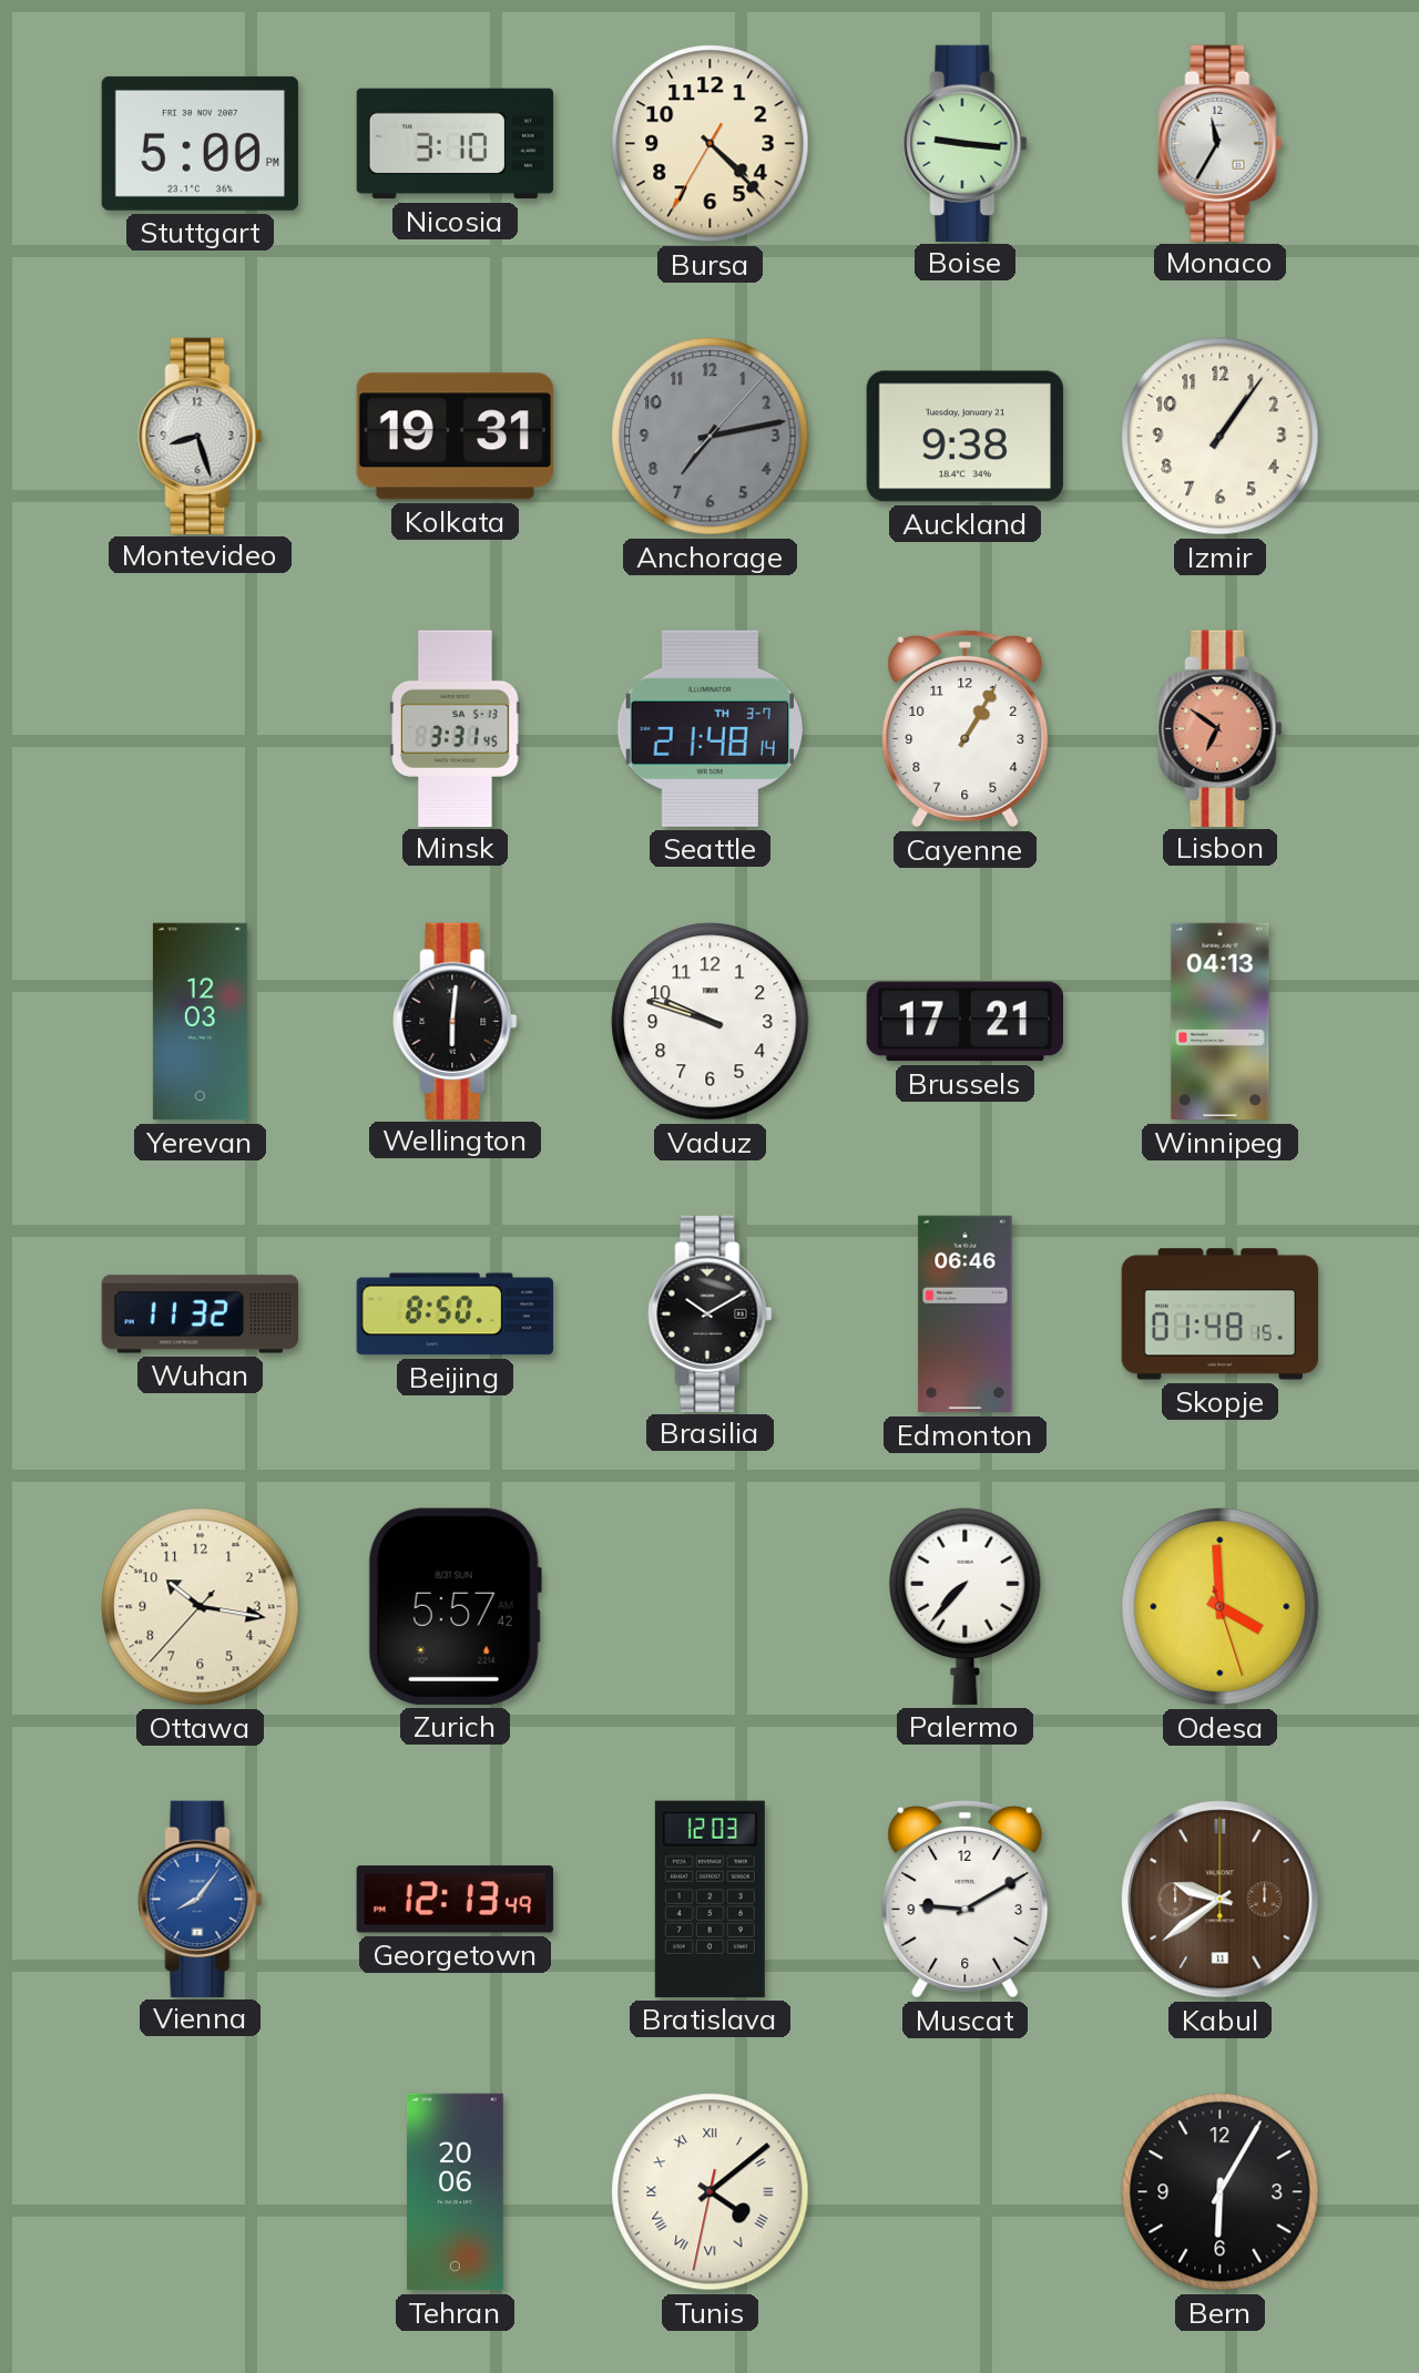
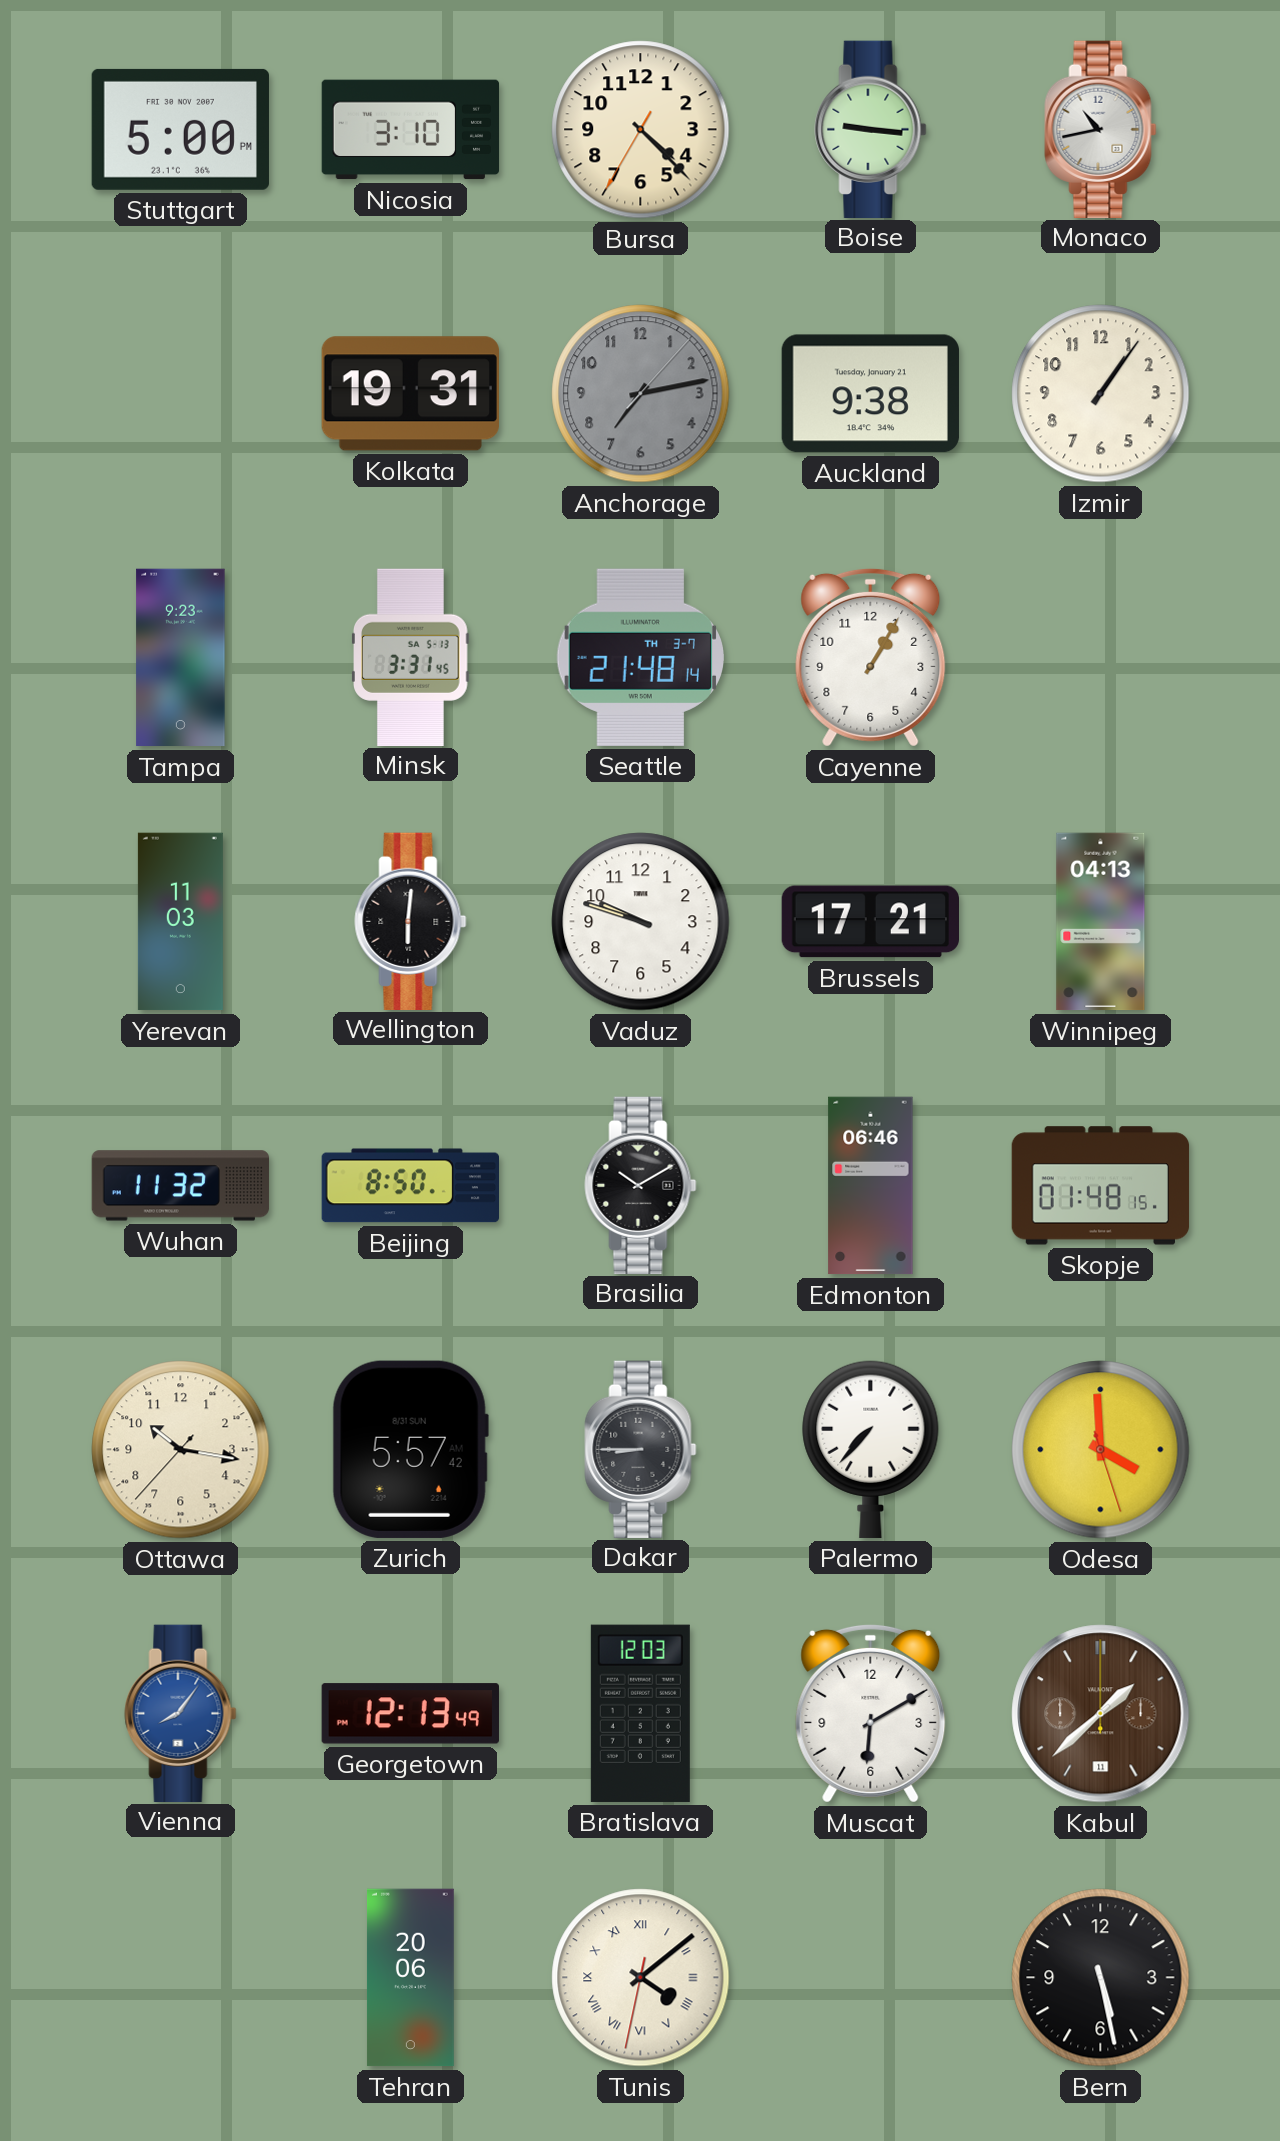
Monaco: 11:35 -> 10:43 (1101, 129)
Montevideo: 8:27 -> none (201, 436)
Tampa: none -> 9:23 (181, 658)
Lisbon: 6:51 -> none (1221, 728)
Yerevan: 12:03 -> 11:03 (180, 922)
Dakar: none -> 8:45 (641, 1449)
Muscat: 9:10 -> 6:10 (871, 1713)
Kabul: 9:39 -> 1:38 (1101, 1714)
Bern: 6:05 -> 5:28 (1101, 1978)
